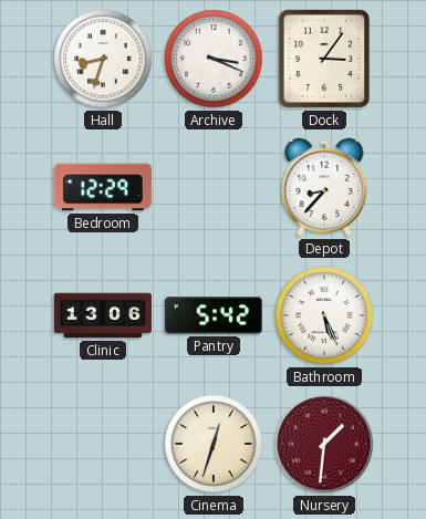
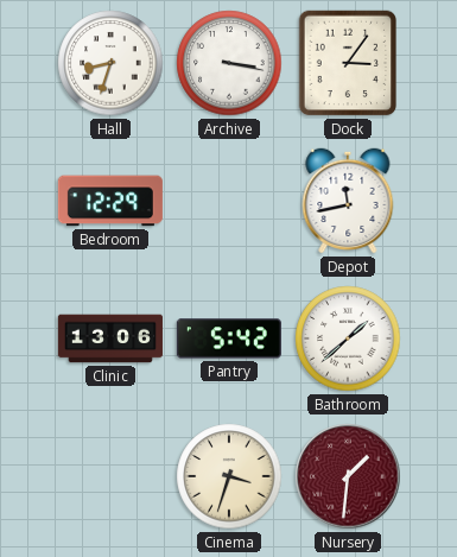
Archive: 3:19 -> 3:17 (229, 63)
Depot: 8:37 -> 11:43 (348, 201)
Bathroom: 5:26 -> 1:38 (348, 338)
Cinema: 12:33 -> 3:33 (229, 476)
